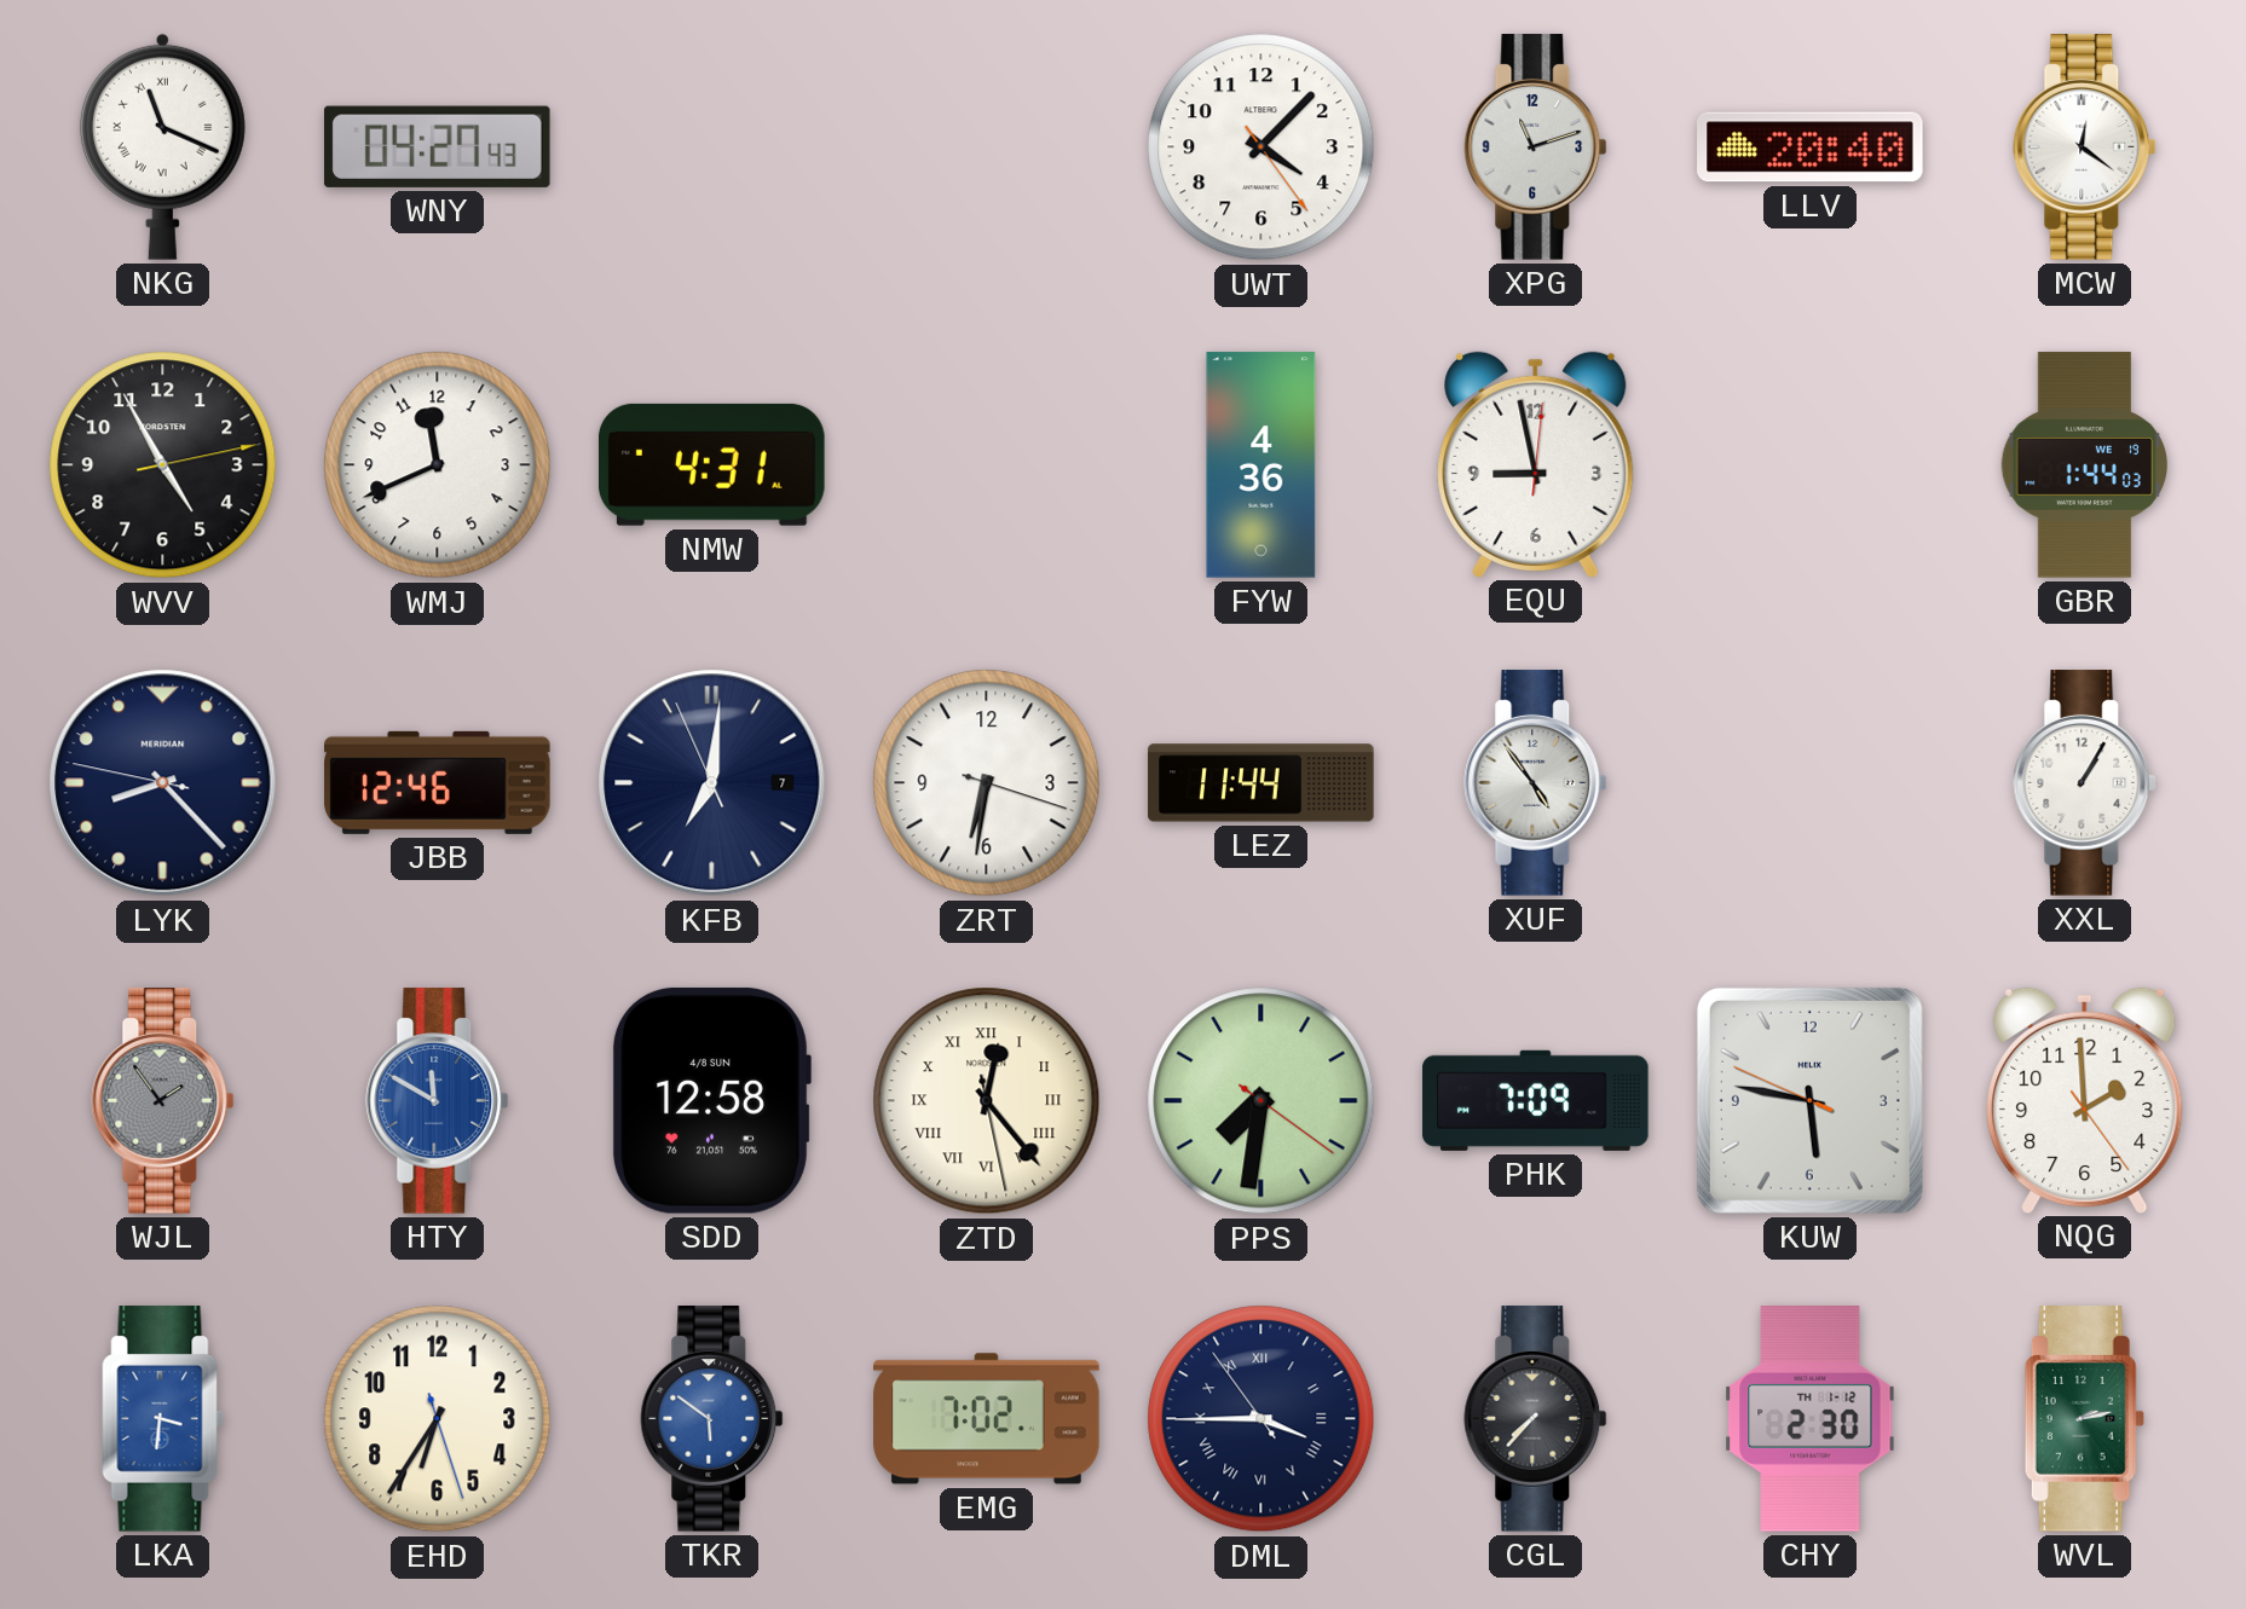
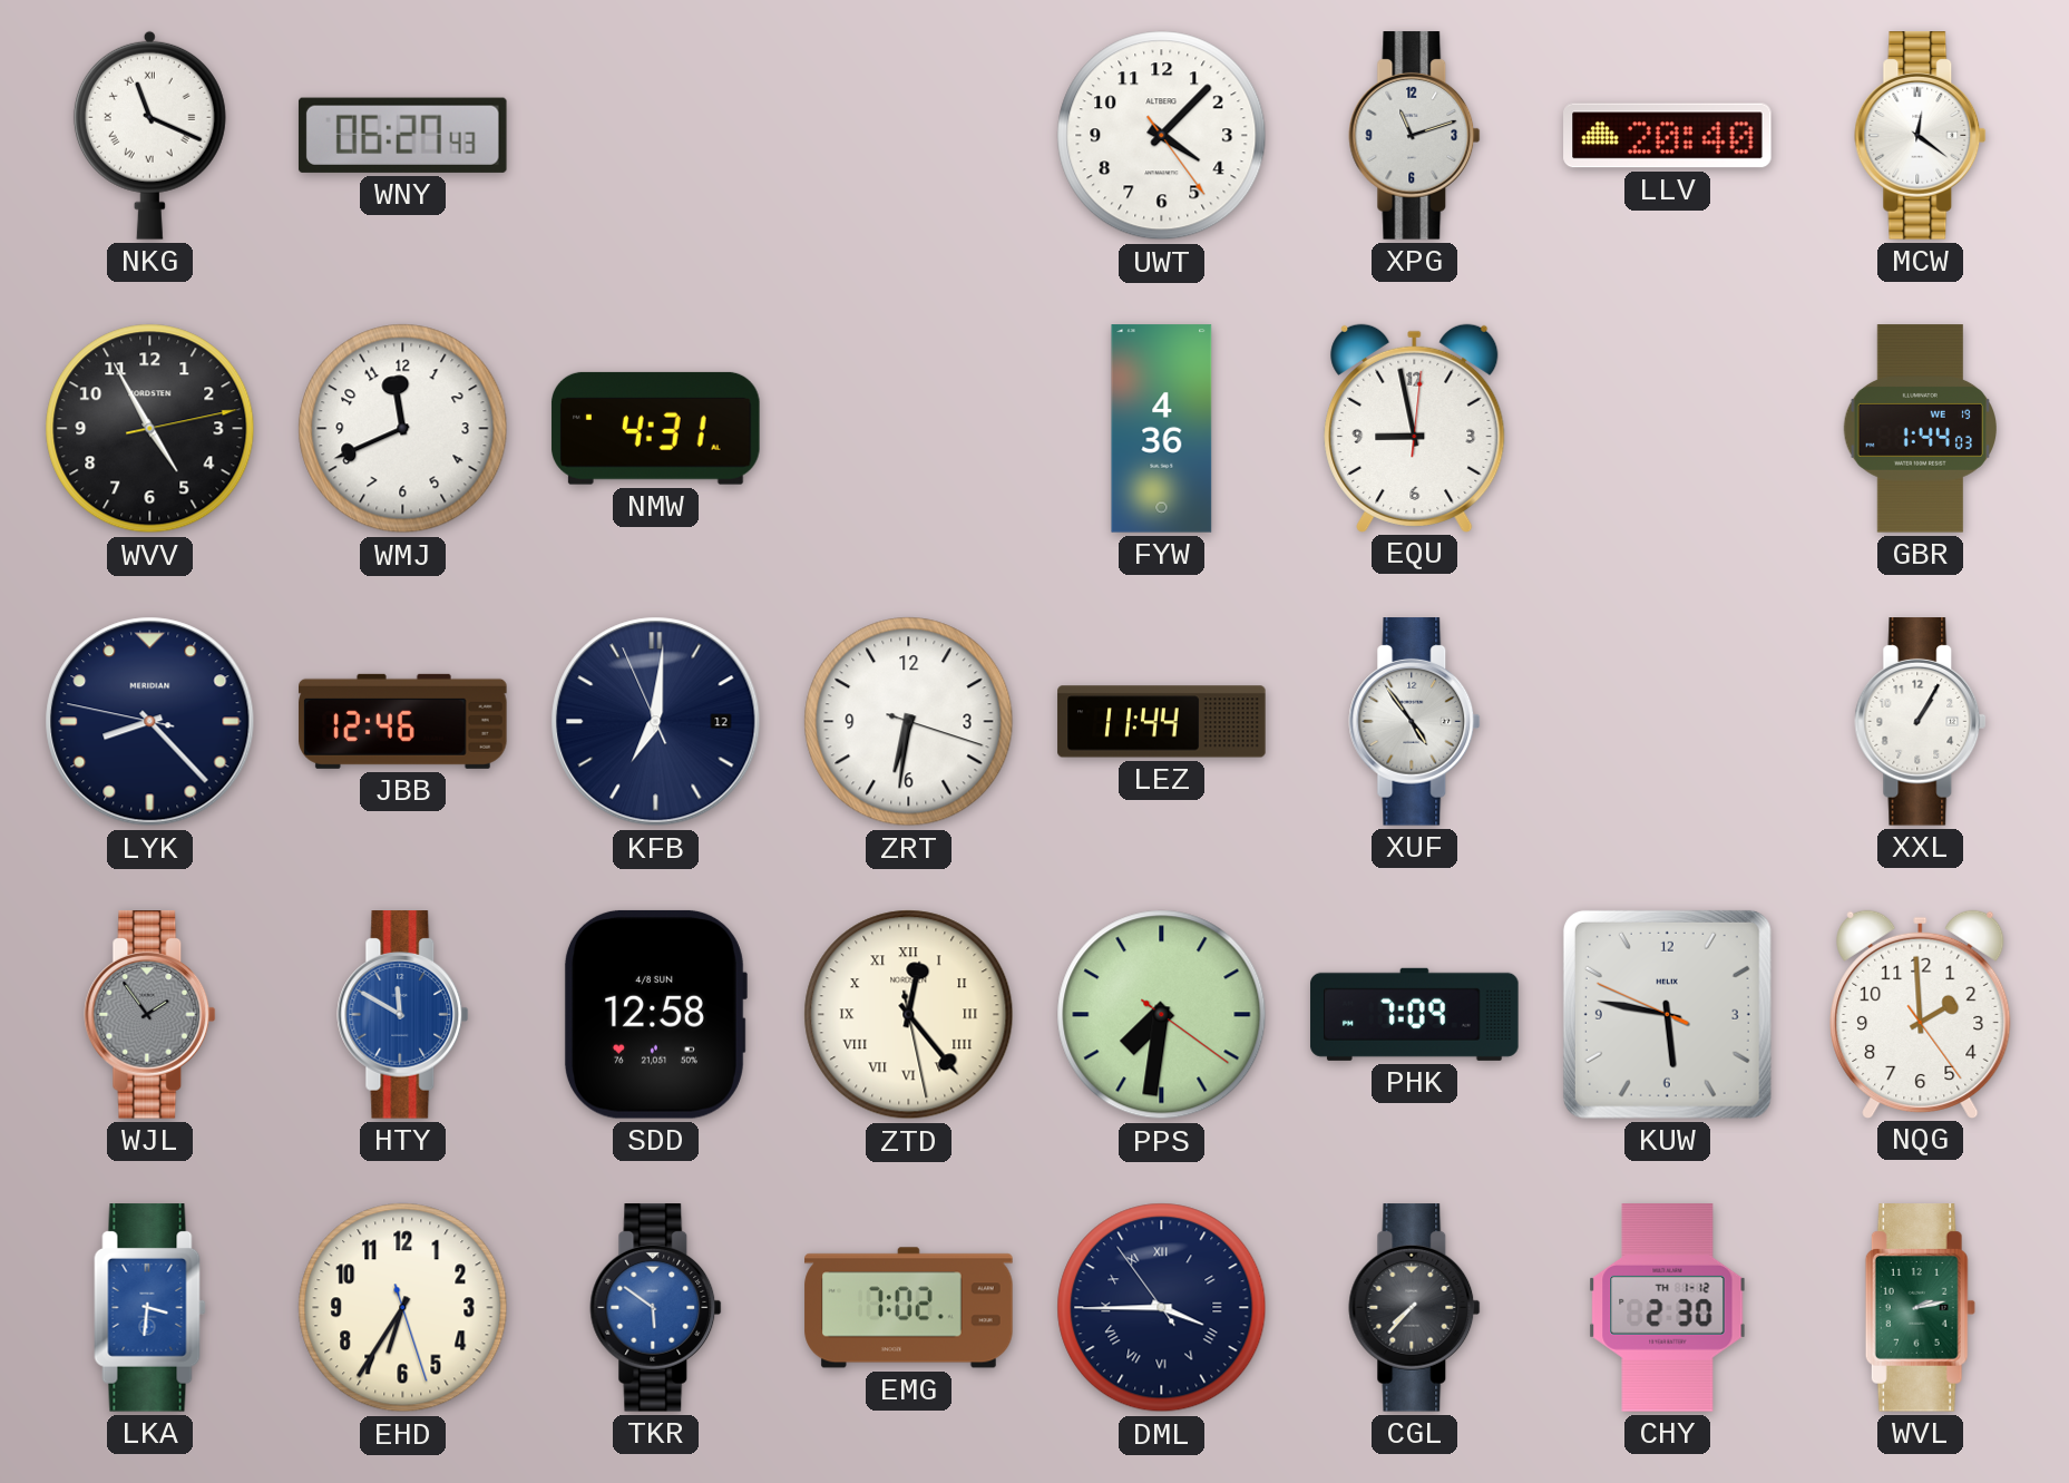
WNY: 04:27 -> 06:27 (402, 135)
KFB date: 7 -> 12 (656, 722)
